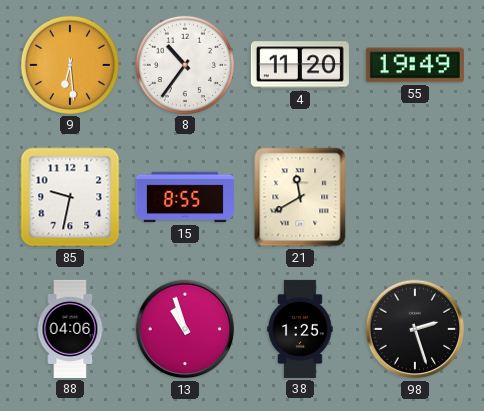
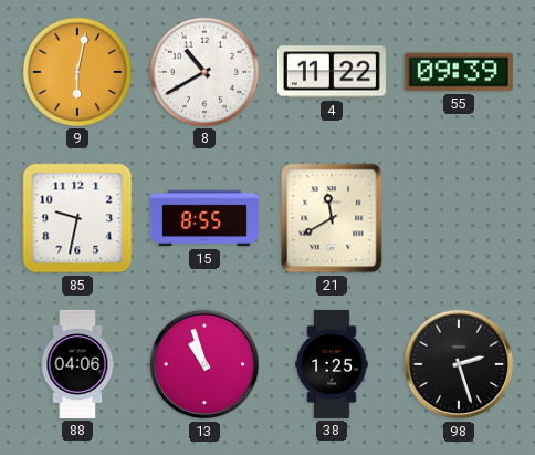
9: 6:29 -> 6:02 (77, 72)
8: 10:36 -> 10:40 (204, 72)
4: 11:20 -> 11:22 (332, 72)
55: 19:49 -> 09:39 (459, 72)
